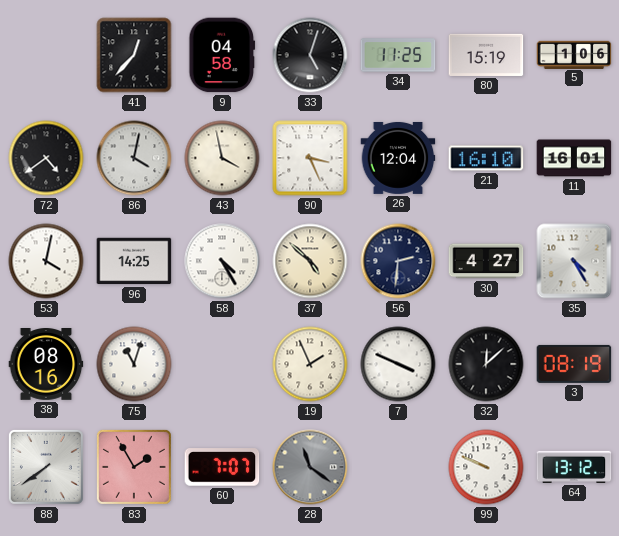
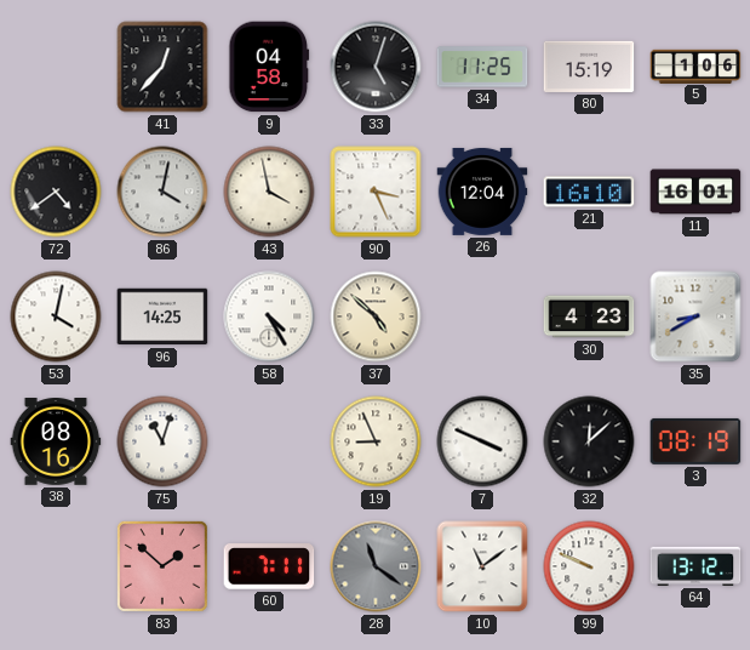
56: 2:31 -> none (398, 261)
30: 4:27 -> 4:23 (589, 317)
35: 4:25 -> 8:40 (695, 317)
19: 1:56 -> 8:56 (376, 441)
88: 7:39 -> none (46, 467)
83: 1:55 -> 1:52 (162, 566)
60: 7:07 -> 7:11 (269, 566)
10: none -> 11:09 (482, 566)
